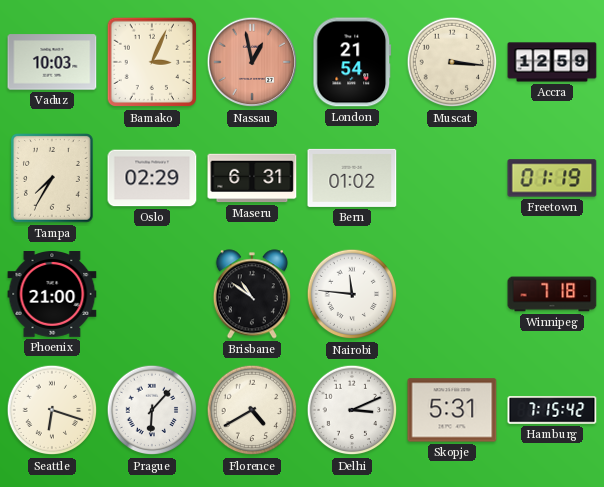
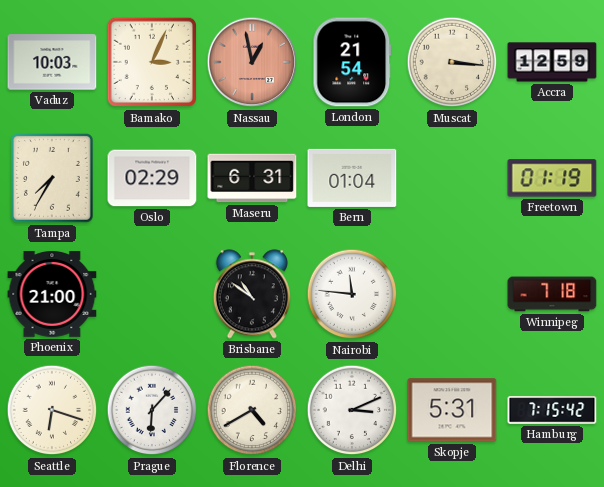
Bern: 01:02 -> 01:04 (352, 178)
